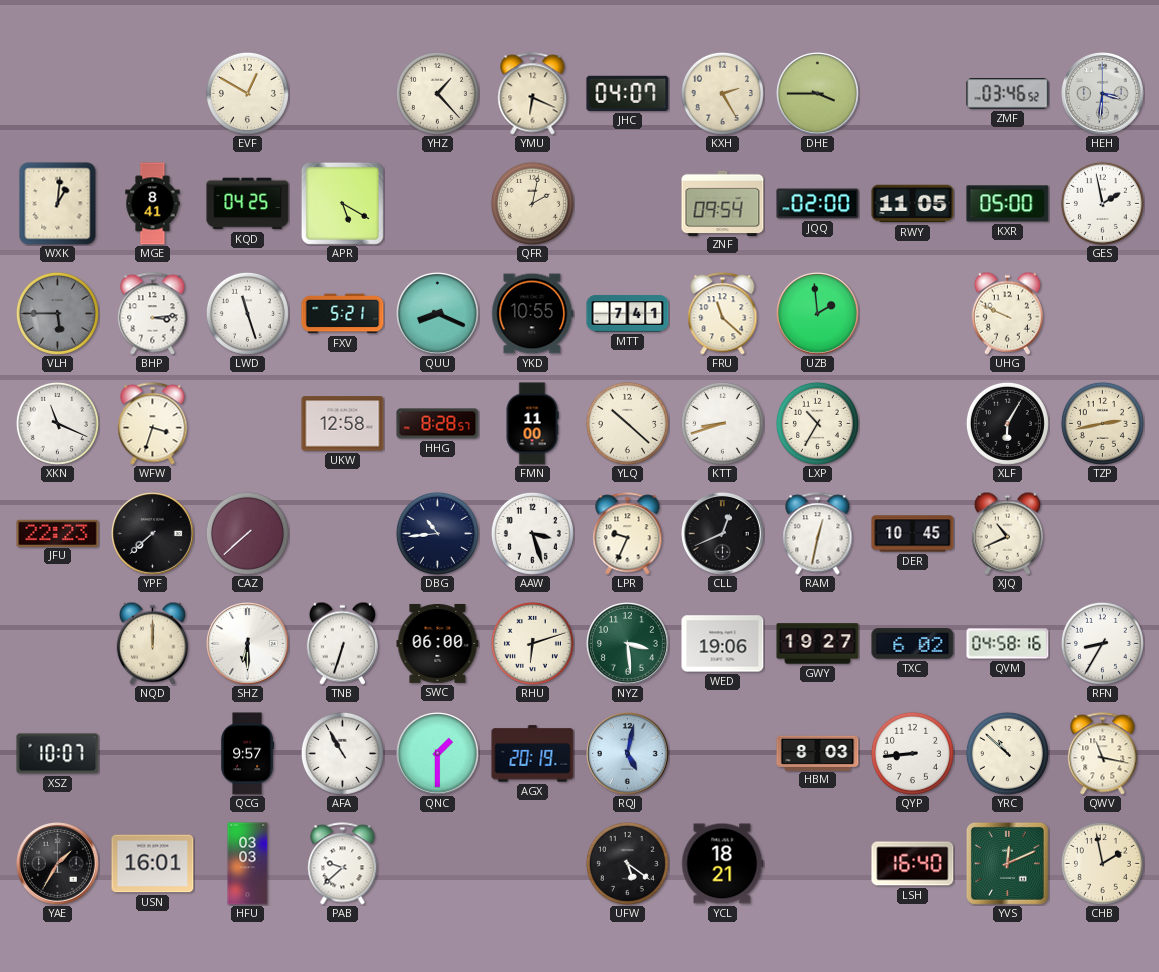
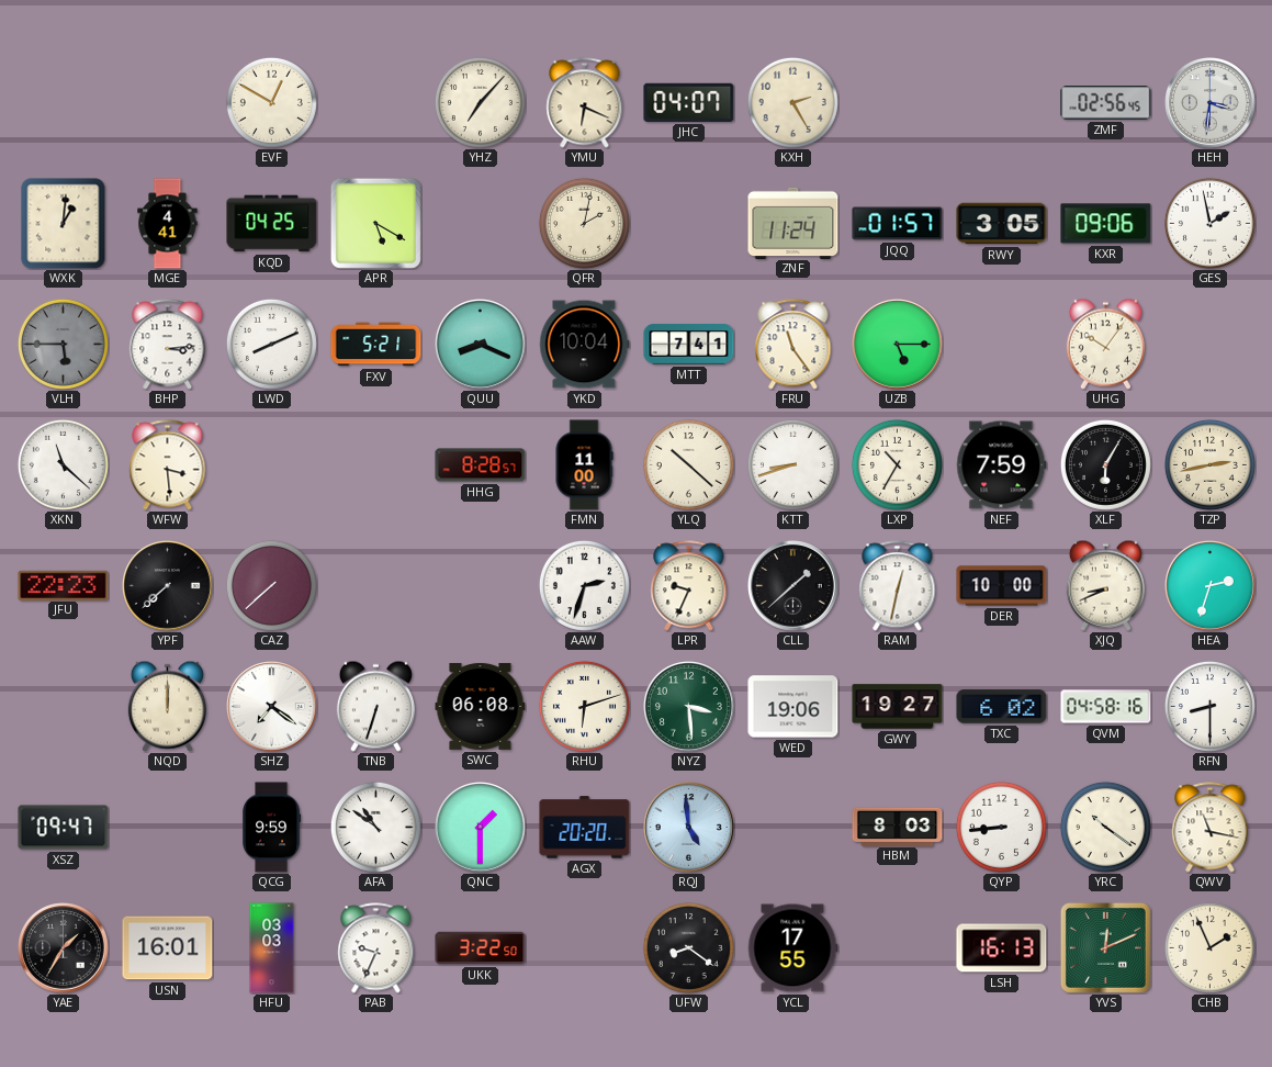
YHZ: 1:23 -> 7:07 (480, 102)
DHE: 3:45 -> none (818, 94)
ZMF: 03:46 -> 02:56 (1106, 103)
MGE: 8:41 -> 4:41 (168, 224)
ZNF: 09:54 -> 11:24 (793, 223)
JQQ: 02:00 -> 01:57 (898, 224)
RWY: 11:05 -> 3:05 (1002, 224)
KXR: 05:00 -> 09:06 (1106, 224)
LWD: 11:27 -> 8:11 (271, 344)
YKD: 10:55 -> 10:04 (585, 345)
FRU: 11:22 -> 11:24 (793, 345)
UZB: 1:59 -> 5:15 (898, 345)
UHG: 9:49 -> 10:06 (1105, 344)
XKN: 11:19 -> 11:22 (63, 464)
WFW: 3:33 -> 3:29 (168, 465)
UKW: 12:58 -> none (343, 424)
NEF: none -> 7:59 (1002, 465)
DBG: 10:44 -> none (437, 533)
AAW: 3:27 -> 2:33 (584, 585)
CLL: 12:41 -> 1:38 (793, 586)
DER: 10:45 -> 10:00 (1002, 586)
XJQ: 10:41 -> 8:41 (1105, 585)
HEA: none -> 2:33 (1211, 586)
SHZ: 6:30 -> 7:21 (272, 707)
SWC: 06:00 -> 06:08 (481, 706)
RFN: 8:35 -> 8:30 (1209, 706)
XSZ: 10:07 -> 09:47 (64, 828)
QCG: 9:57 -> 9:59 (272, 828)
AFA: 10:55 -> 10:51 (375, 827)
AGX: 20:19 -> 20:20 (585, 828)
RQJ: 5:02 -> 4:59 (689, 828)
YRC: 10:52 -> 10:21 (1105, 827)
PAB: 9:38 -> 9:34 (376, 948)
UKK: none -> 3:22 (481, 948)
UFW: 5:21 -> 8:21 (688, 947)
YCL: 18:21 -> 17:55 (792, 948)
LSH: 16:40 -> 16:13 (1002, 948)
CHB: 1:58 -> 1:56 (1209, 947)
